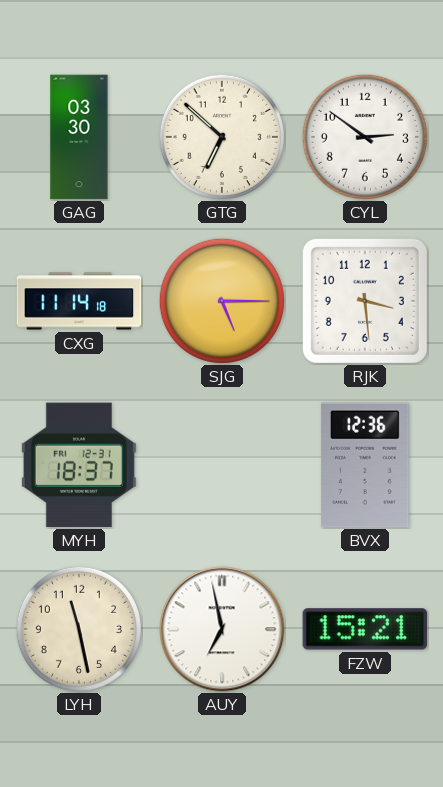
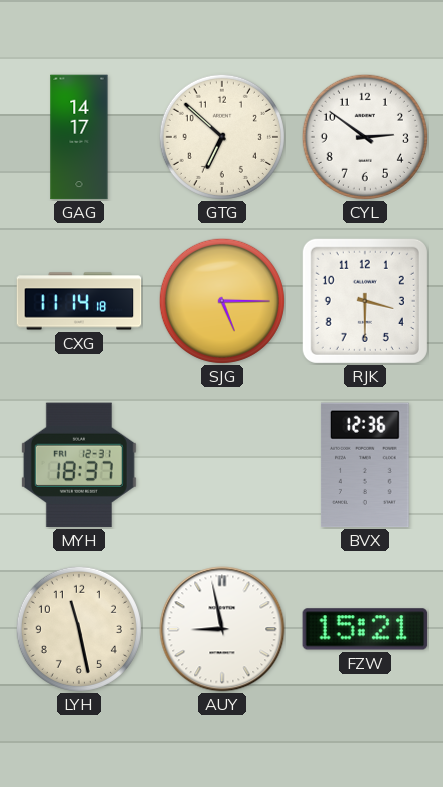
GAG: 03:30 -> 14:17 (79, 137)
RJK: 3:29 -> 3:30 (365, 301)
AUY: 6:58 -> 8:58 (222, 629)
